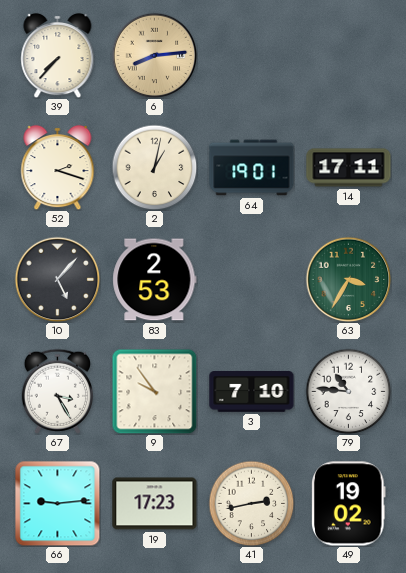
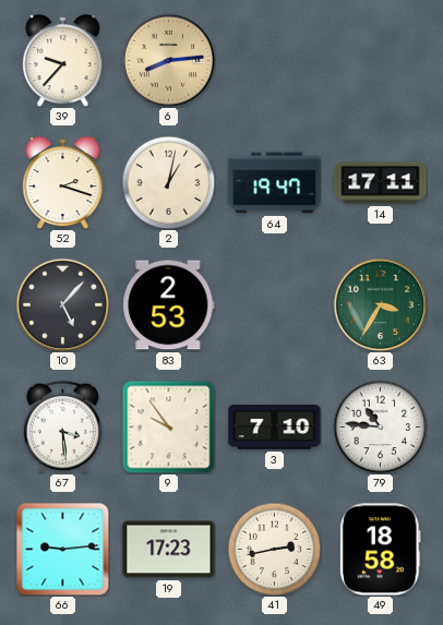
39: 7:37 -> 9:37 (63, 60)
64: 19:01 -> 19:47 (275, 183)
67: 3:25 -> 3:29 (62, 426)
49: 19:02 -> 18:58 (381, 550)
